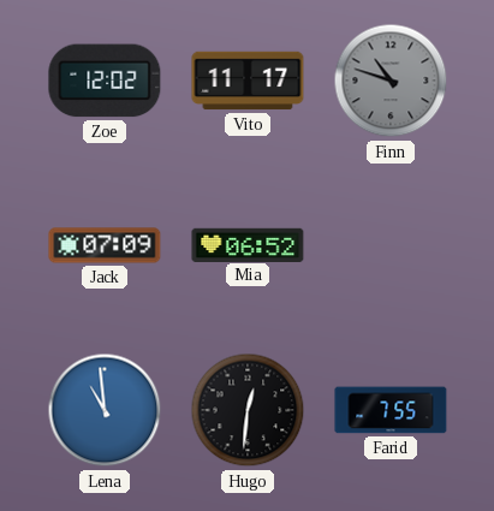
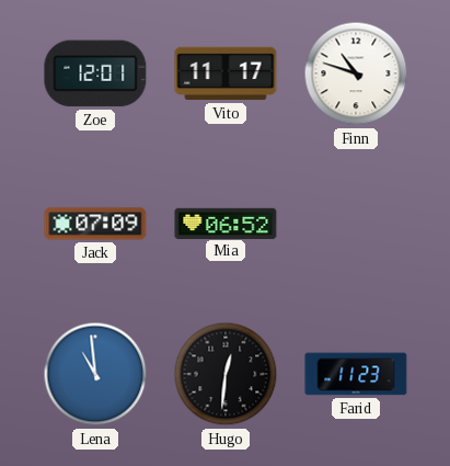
Zoe: 12:02 -> 12:01 (95, 73)
Finn dial: grey -> white (356, 73)
Farid: 7:55 -> 11:23 (356, 374)
